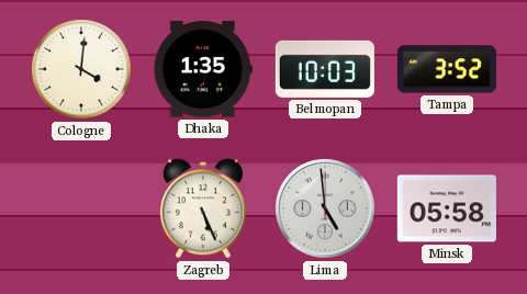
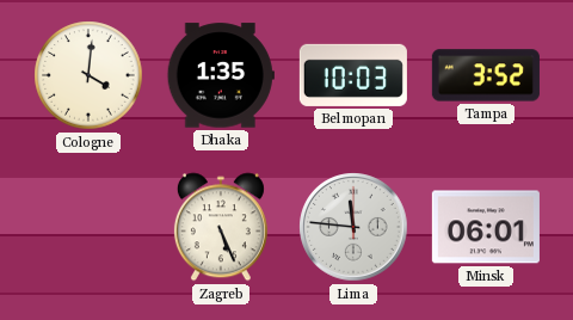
Lima: 4:59 -> 11:46 (353, 227)
Minsk: 05:58 -> 06:01 (486, 227)
